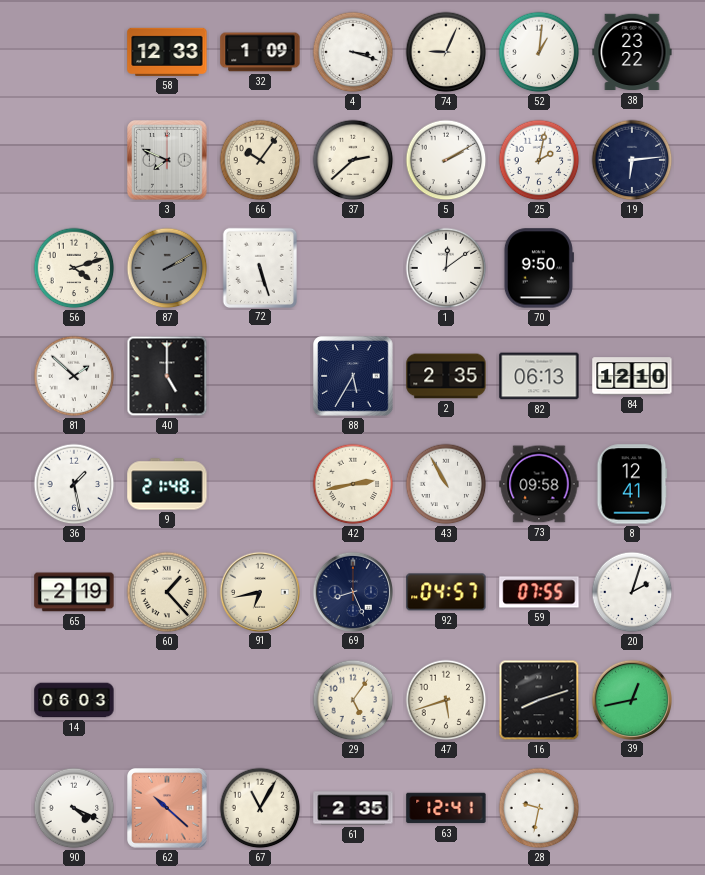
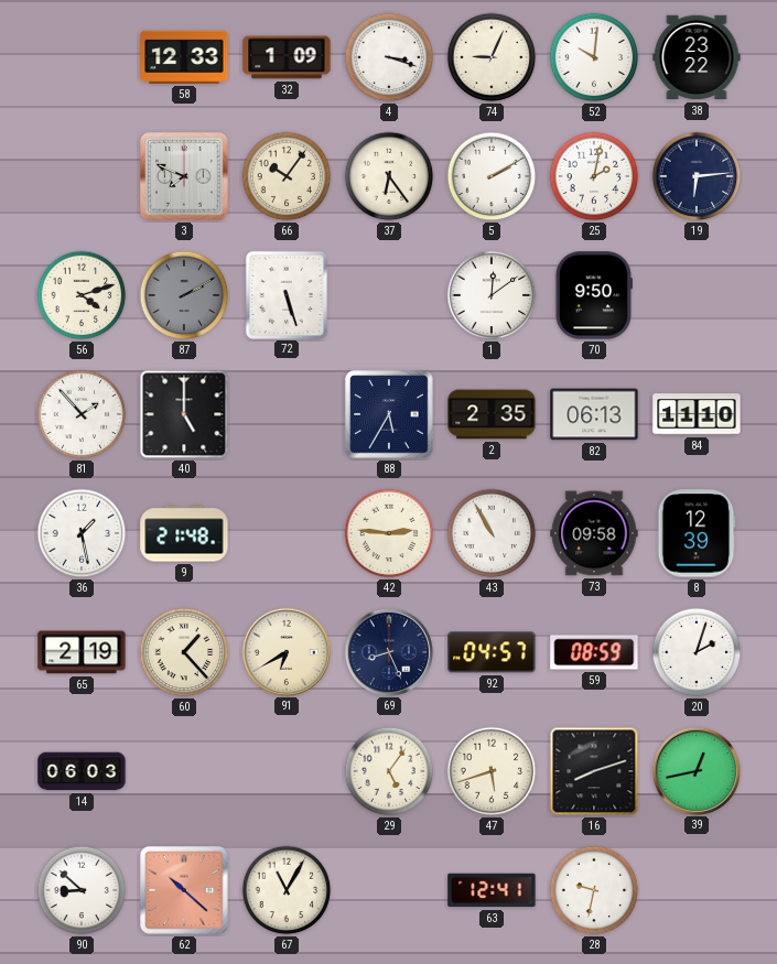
52: 1:01 -> 10:01 (594, 57)
37: 2:38 -> 6:24 (389, 176)
81: 1:52 -> 1:53 (82, 414)
84: 12:10 -> 11:10 (697, 414)
42: 2:43 -> 2:46 (389, 533)
8: 12:41 -> 12:39 (697, 533)
91: 6:43 -> 6:40 (285, 651)
59: 07:55 -> 08:59 (594, 652)
90: 4:19 -> 8:52 (82, 890)
61: 2:35 -> none (353, 808)
